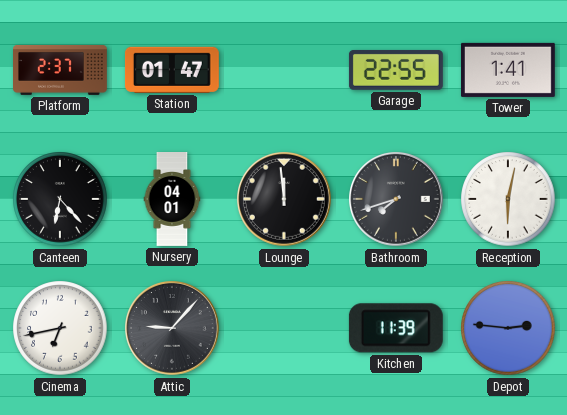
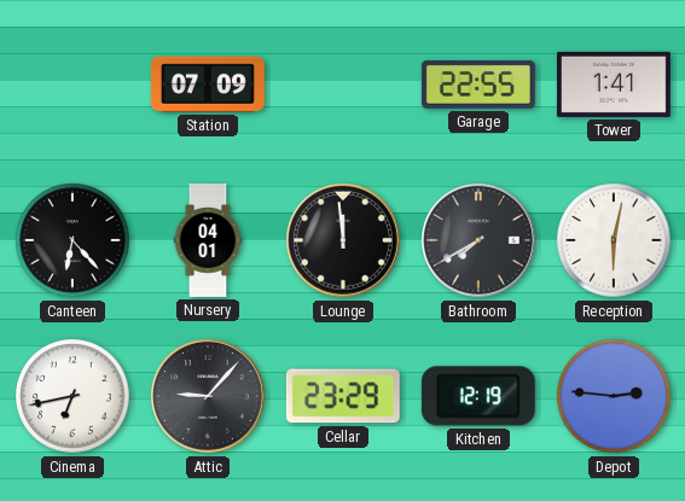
Platform: 2:37 -> none (61, 70)
Station: 01:47 -> 07:09 (208, 85)
Bathroom: 7:42 -> 7:40 (480, 241)
Cellar: none -> 23:29 (343, 396)
Kitchen: 11:39 -> 12:19 (478, 396)
